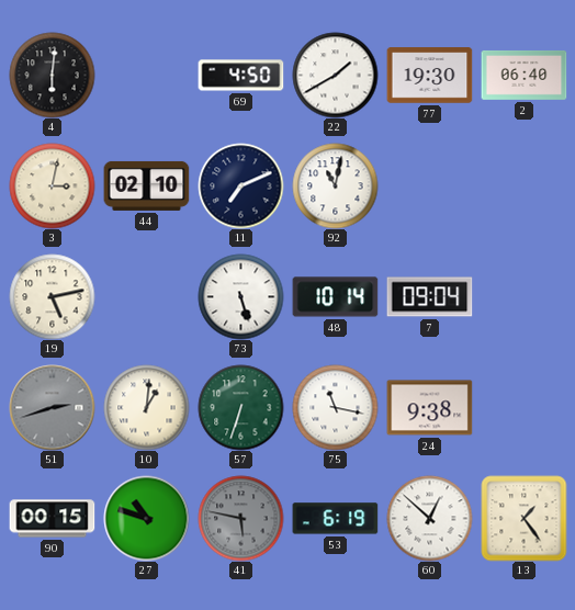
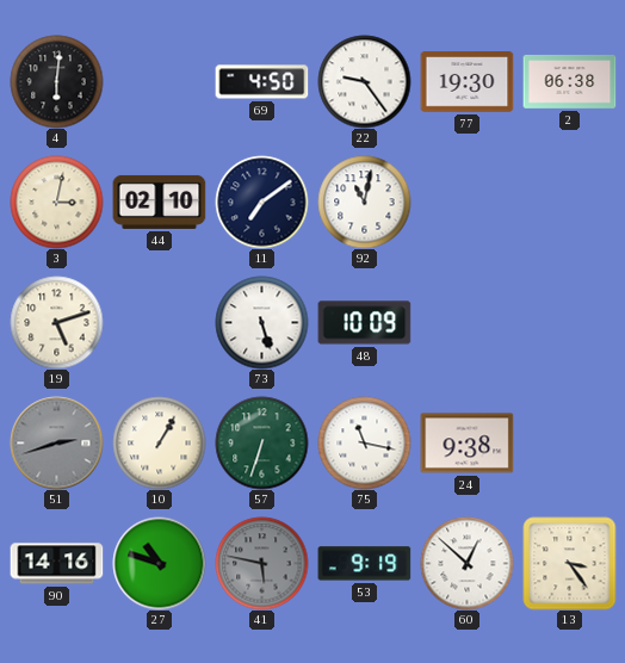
22: 1:40 -> 9:24 (364, 81)
2: 06:40 -> 06:38 (569, 82)
11: 7:11 -> 7:09 (261, 202)
19: 5:13 -> 5:12 (56, 322)
48: 10:14 -> 10:09 (364, 323)
7: 09:04 -> none (429, 297)
10: 1:01 -> 1:05 (159, 442)
90: 00:15 -> 14:16 (56, 564)
53: 6:19 -> 9:19 (364, 564)
13: 1:24 -> 3:24 (569, 563)
